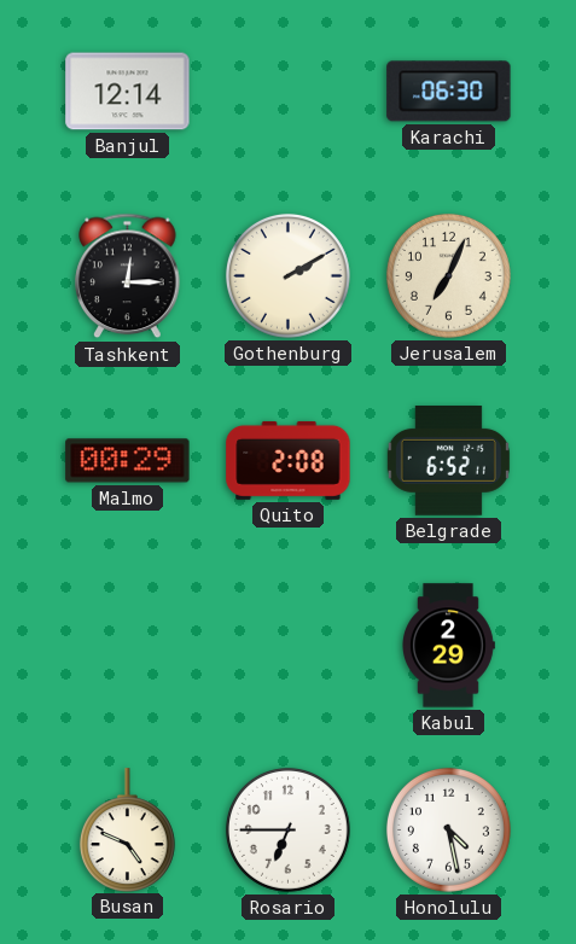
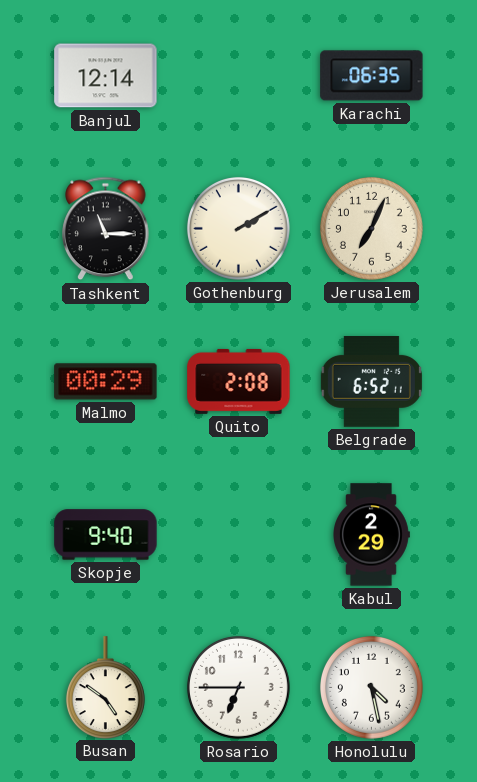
Karachi: 06:30 -> 06:35 (372, 76)
Tashkent: 12:15 -> 11:15 (106, 229)
Skopje: none -> 9:40 (106, 535)
Busan: 4:49 -> 4:51 (105, 687)
